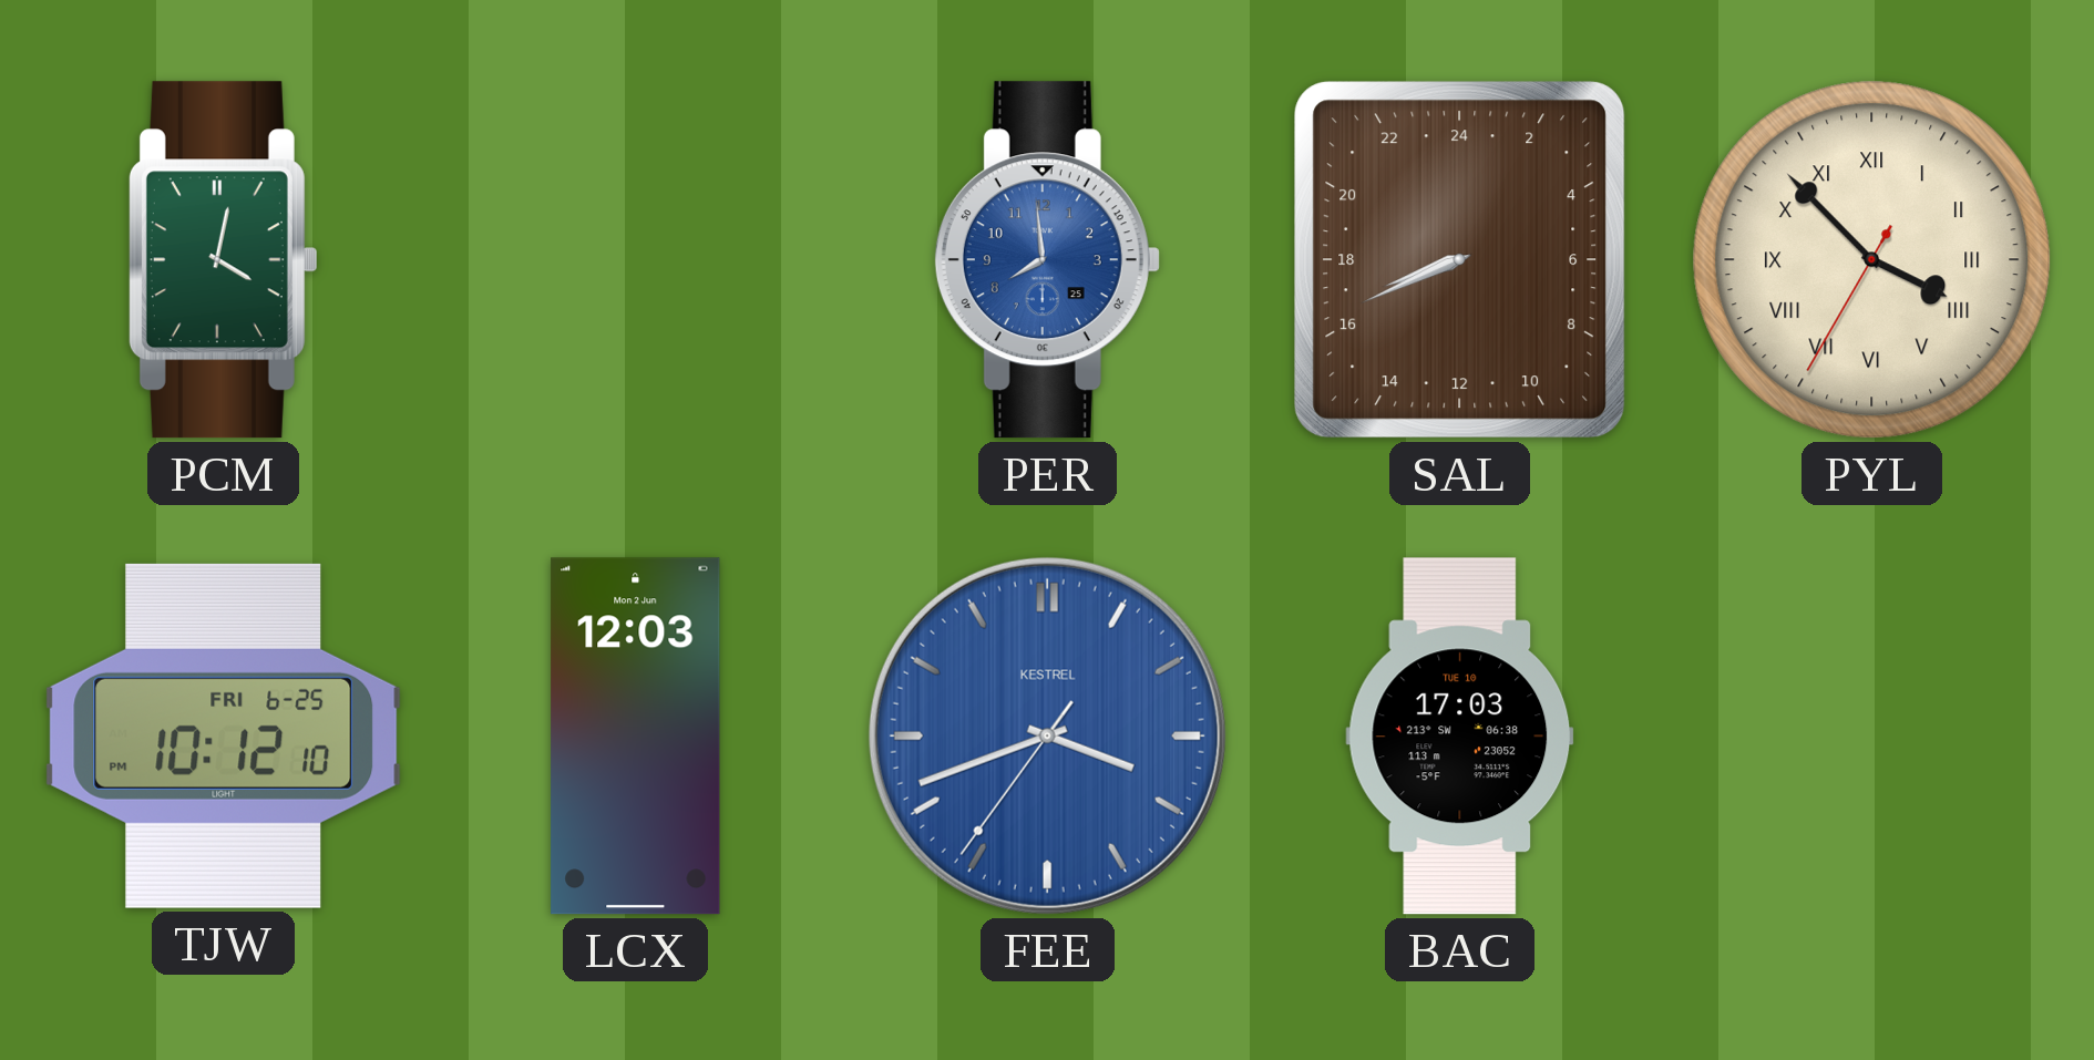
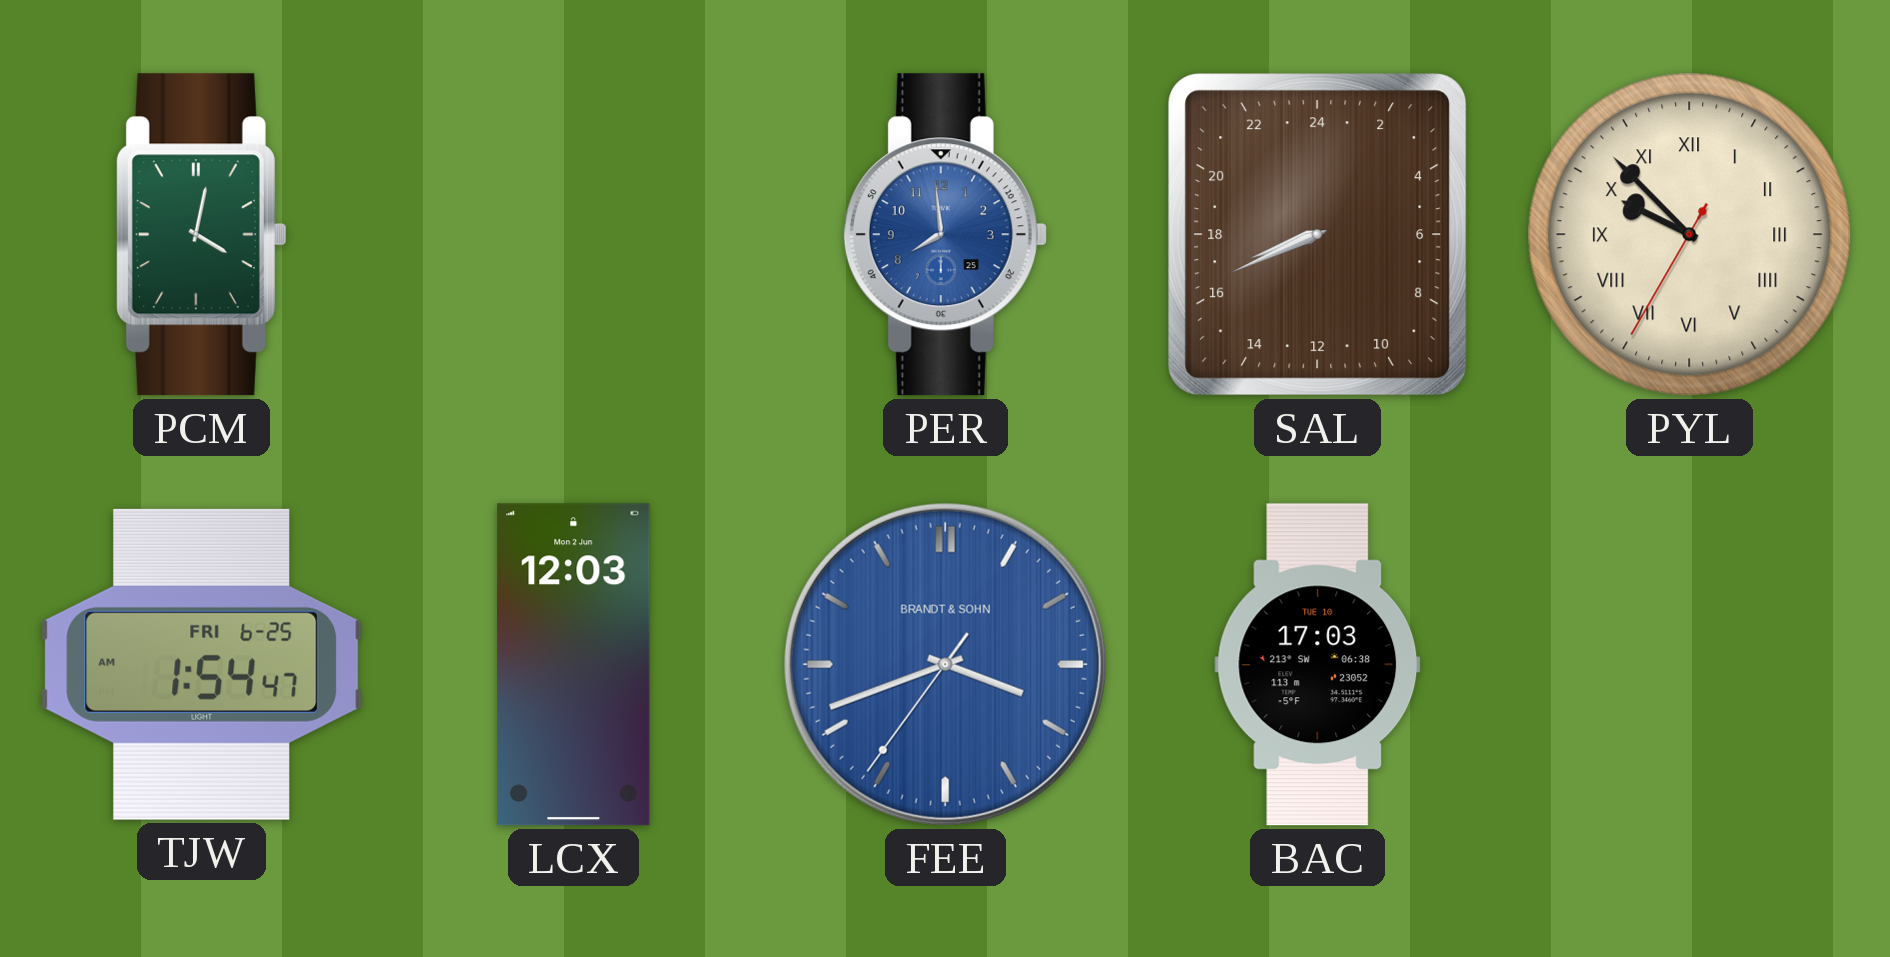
PYL: 3:52 -> 9:52 (1690, 235)
TJW: 10:12 -> 1:54 (202, 664)
FEE brand: KESTREL -> BRANDT & SOHN (945, 664)
